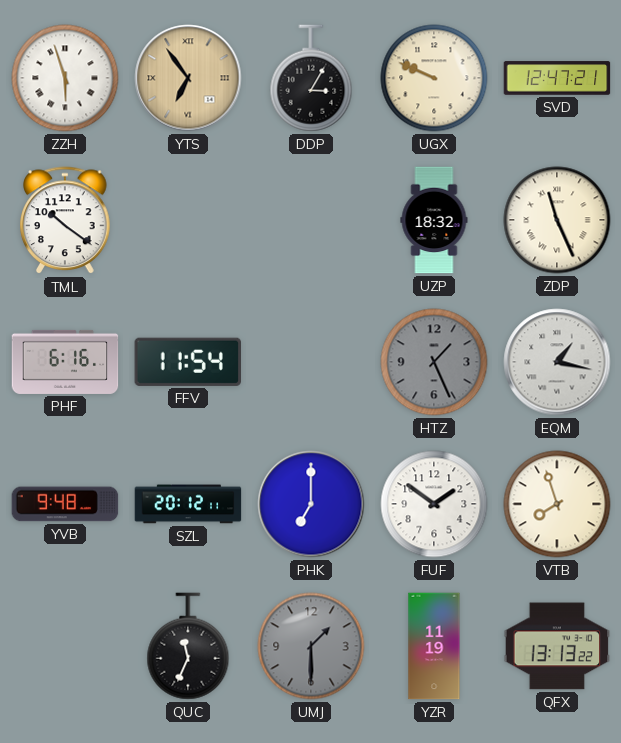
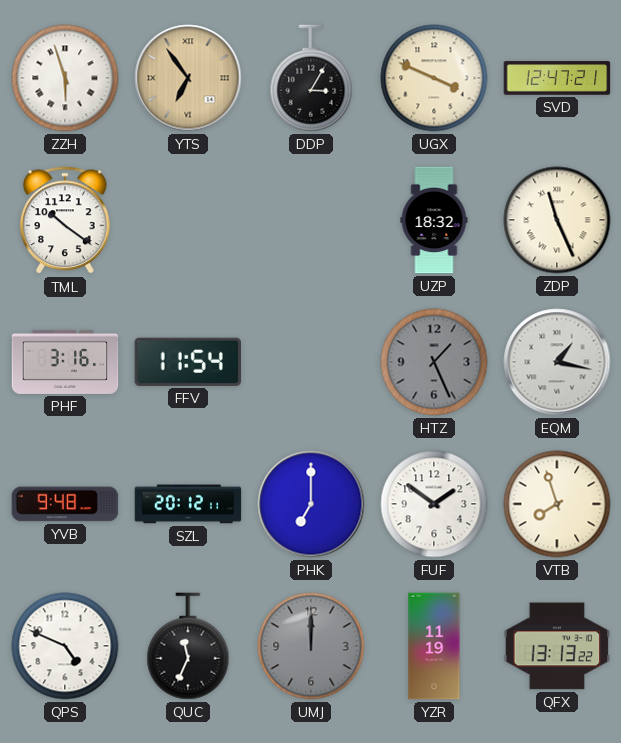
UGX: 9:49 -> 3:49 (434, 78)
PHF: 6:16 -> 3:16 (65, 362)
QPS: none -> 4:49 (65, 646)
UMJ: 1:30 -> 12:00 (311, 646)
